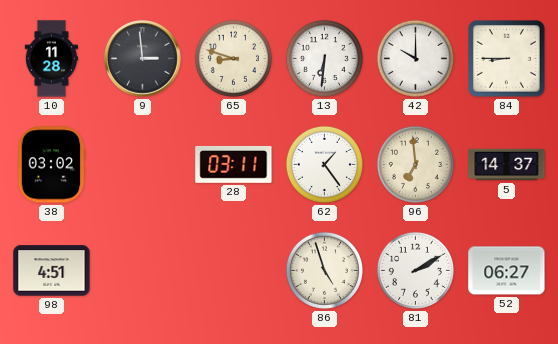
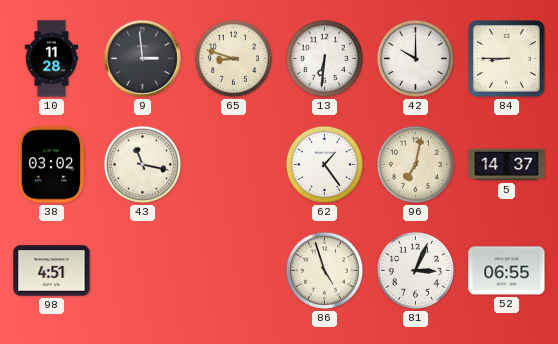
43: none -> 11:17 (142, 164)
28: 03:11 -> none (234, 164)
96: 6:59 -> 7:02 (415, 164)
81: 2:10 -> 3:04 (415, 270)
52: 06:27 -> 06:55 (507, 271)
